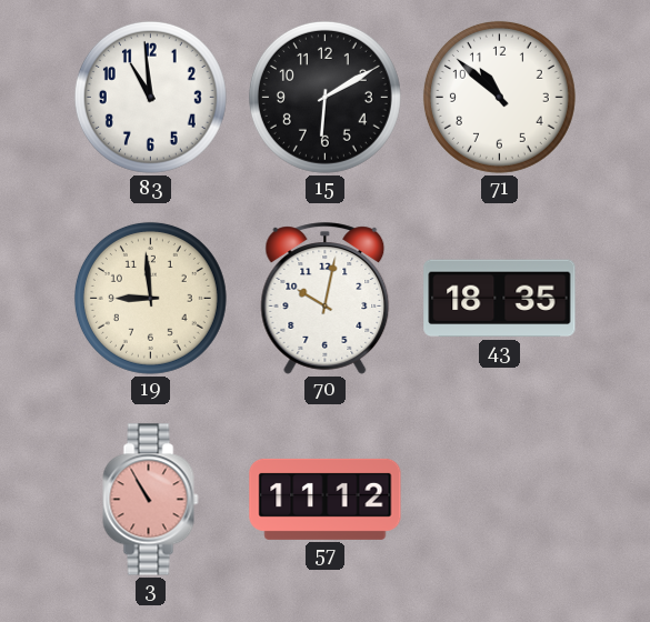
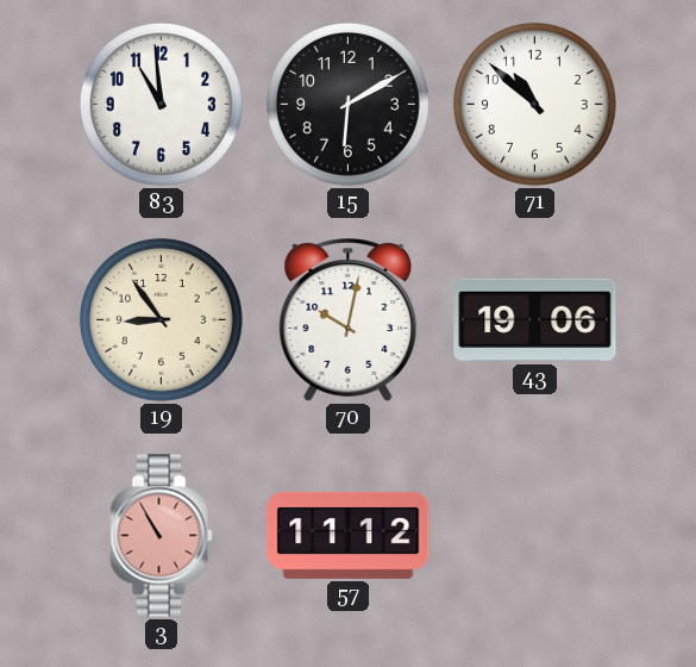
19: 8:59 -> 8:54 (161, 319)
43: 18:35 -> 19:06 (535, 320)
